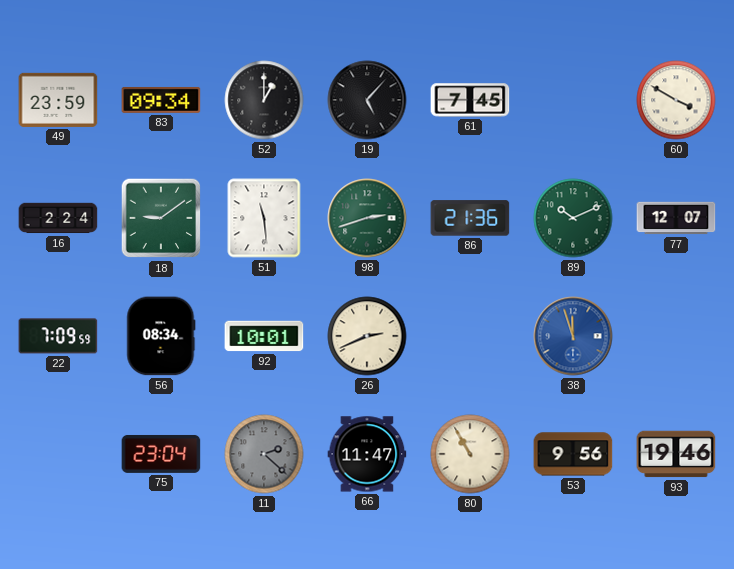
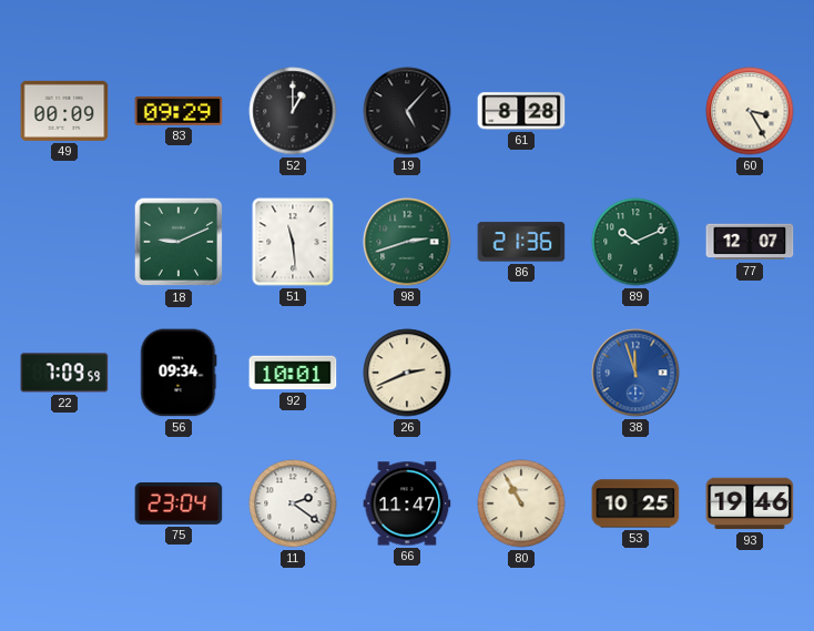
49: 23:59 -> 00:09 (64, 111)
83: 09:34 -> 09:29 (179, 111)
61: 7:45 -> 8:28 (521, 111)
60: 3:50 -> 3:25 (750, 111)
16: 2:24 -> none (58, 218)
18: 9:09 -> 9:11 (179, 242)
56: 08:34 -> 09:34 (179, 373)
11: 2:22 -> 2:21 (293, 503)
11 dial: grey -> white (293, 503)
53: 9:56 -> 10:25 (635, 503)
